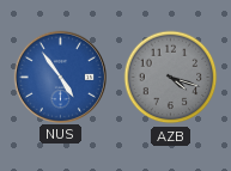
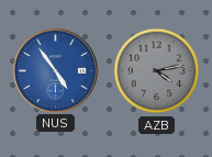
AZB: 4:18 -> 4:13 (157, 71)
